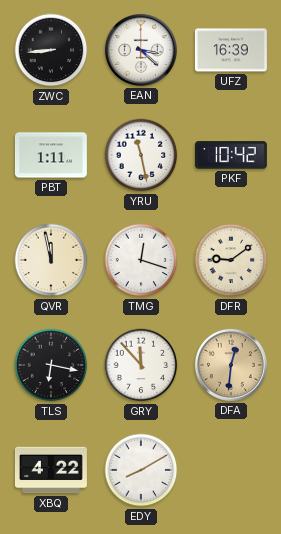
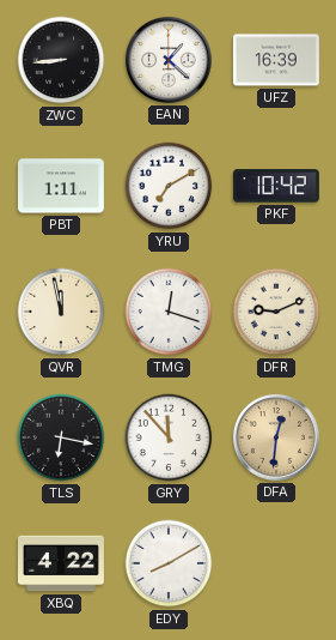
EAN: 3:22 -> 1:22 (169, 60)
YRU: 11:28 -> 7:10 (169, 186)
DFR: 9:09 -> 9:11 (276, 312)
